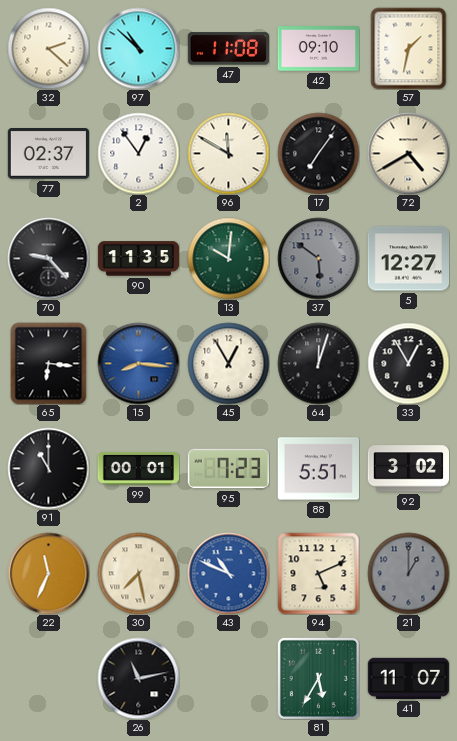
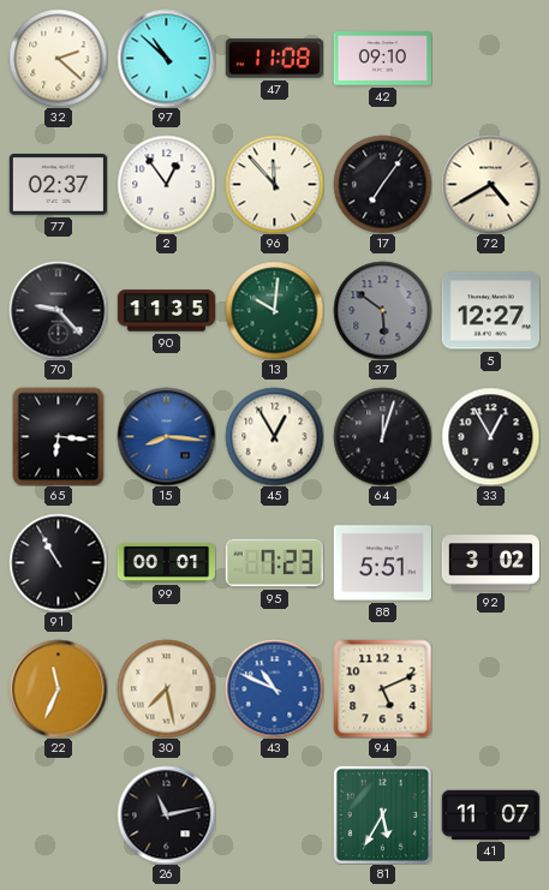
57: 1:32 -> none (409, 48)
96: 11:50 -> 11:53 (274, 184)
91: 11:00 -> 10:55 (58, 562)
21: 1:00 -> none (408, 573)
